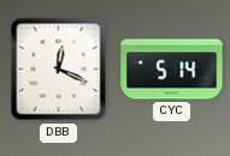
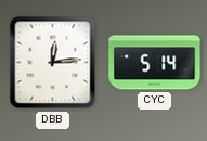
DBB: 12:19 -> 12:14 (53, 63)
